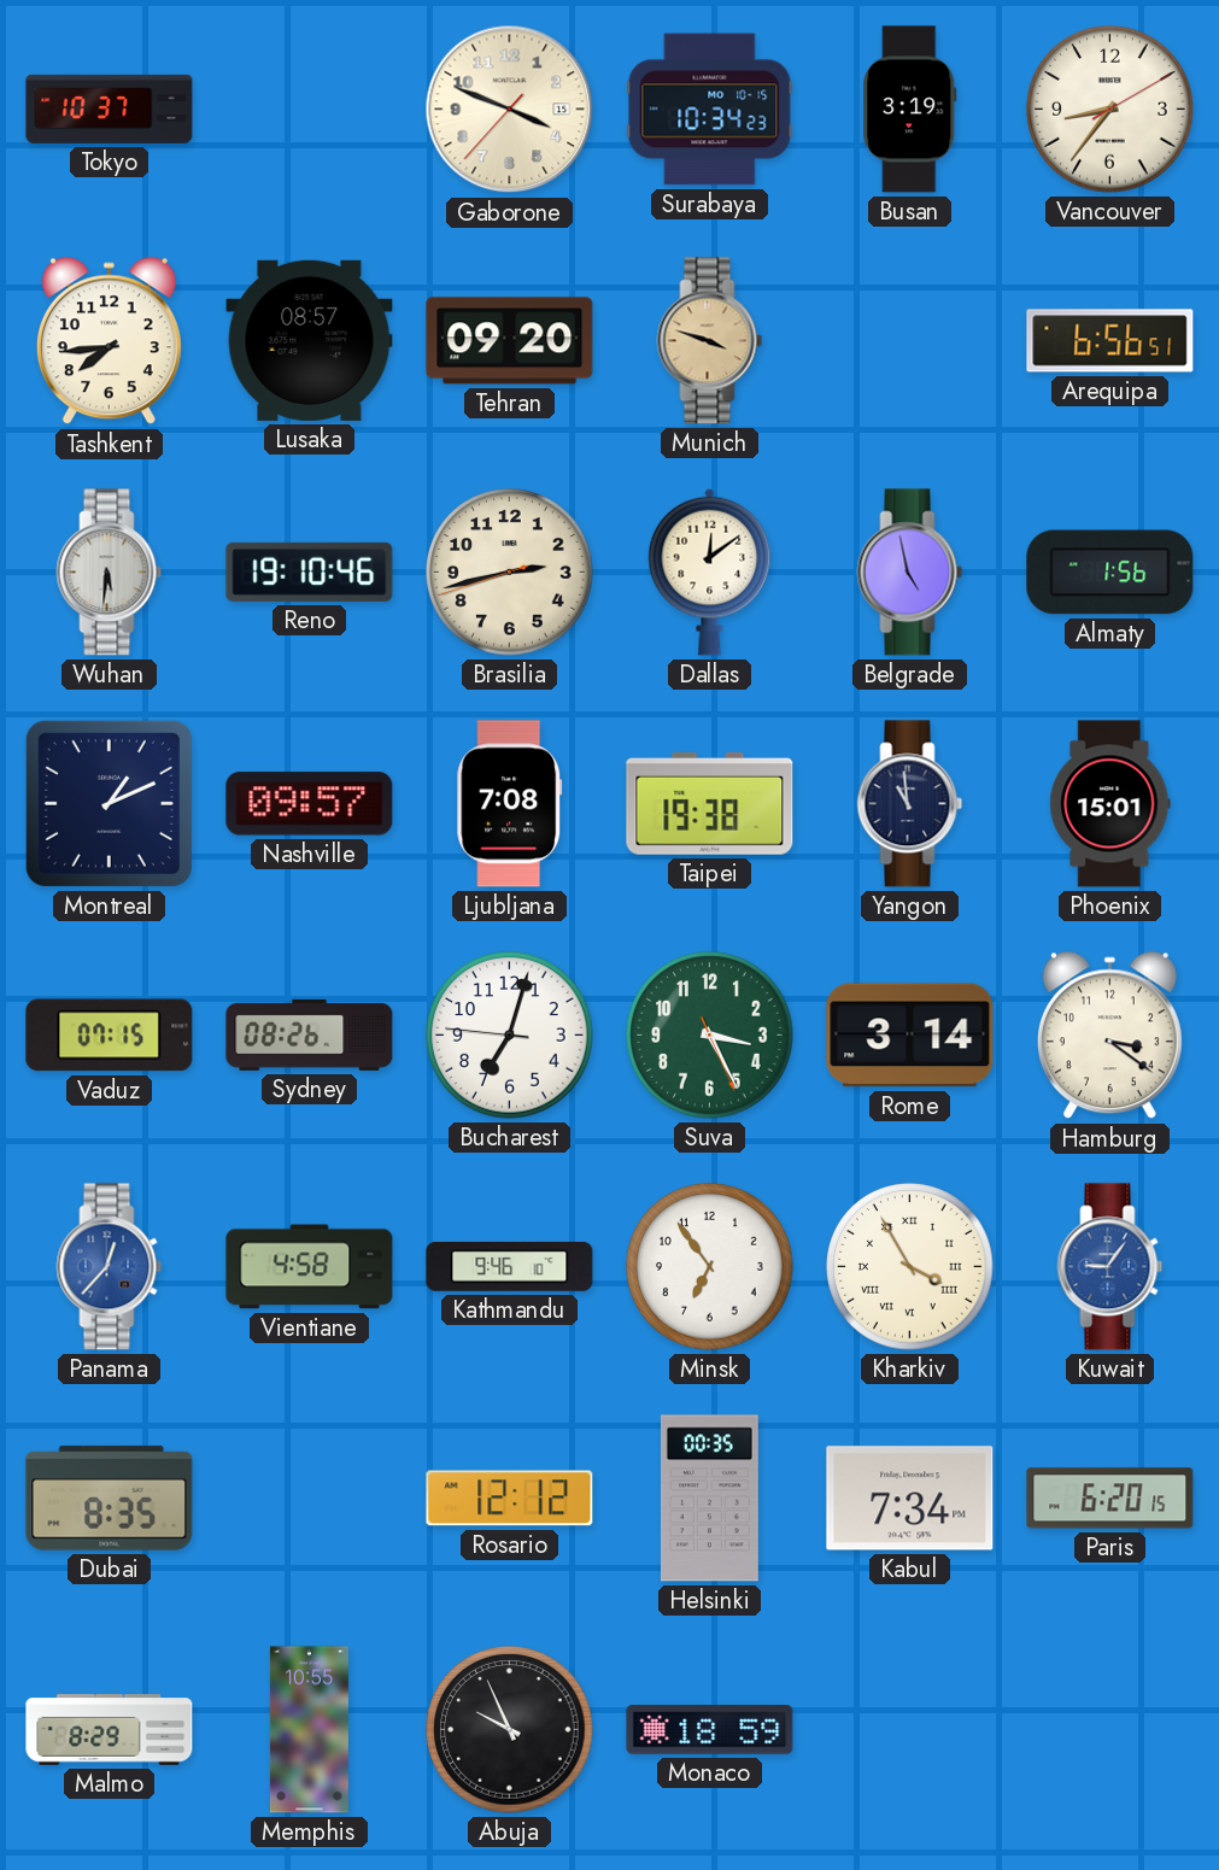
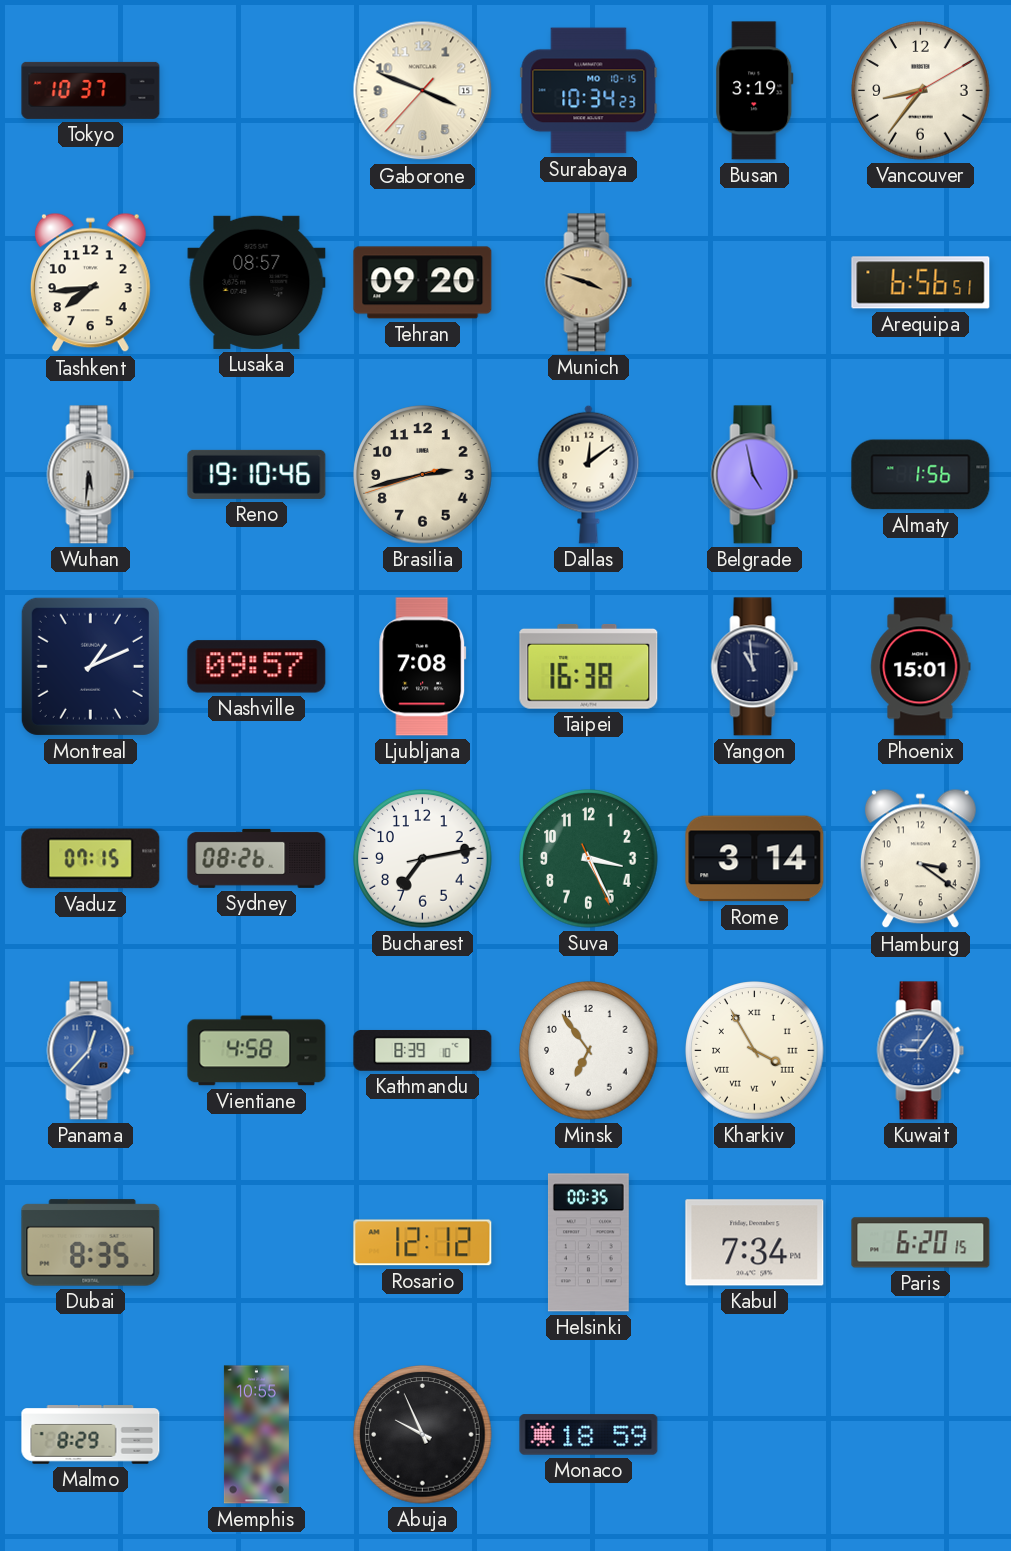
Taipei: 19:38 -> 16:38 (589, 666)
Bucharest: 7:02 -> 7:13 (423, 859)
Kathmandu: 9:46 -> 8:39 (423, 1050)
